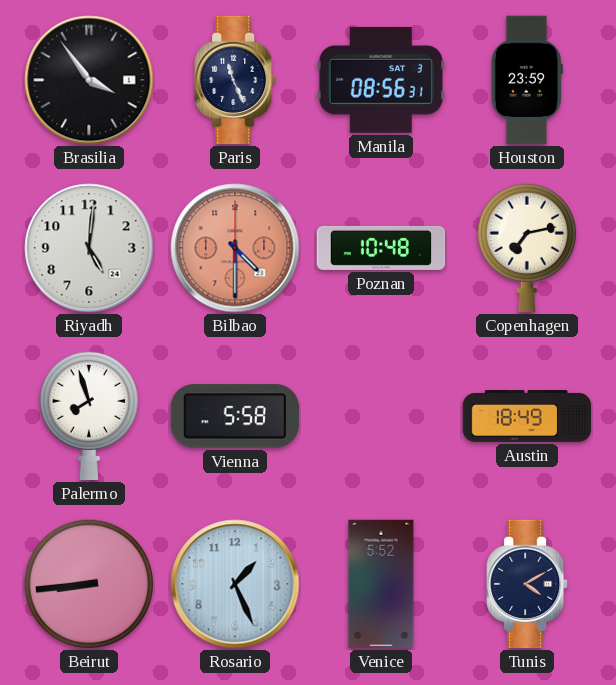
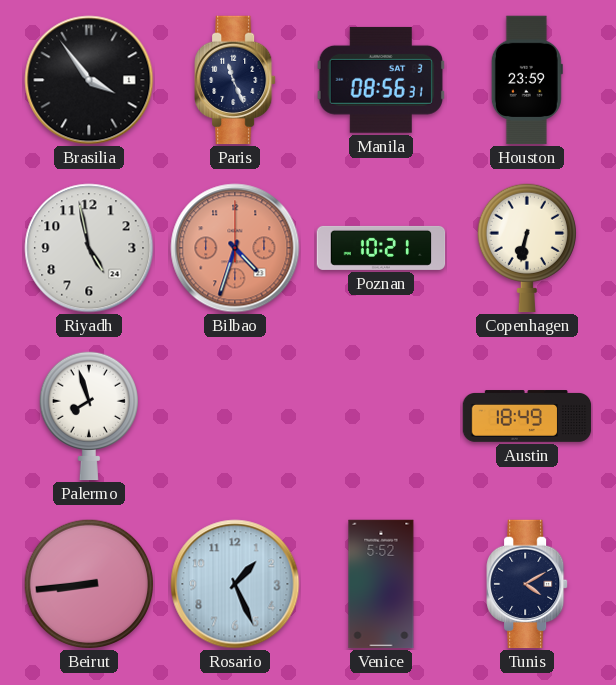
Riyadh: 5:01 -> 4:58 (89, 248)
Bilbao: 4:30 -> 4:33 (235, 248)
Poznan: 10:48 -> 10:21 (381, 248)
Copenhagen: 7:13 -> 6:32 (527, 248)
Vienna: 5:58 -> none (235, 416)
